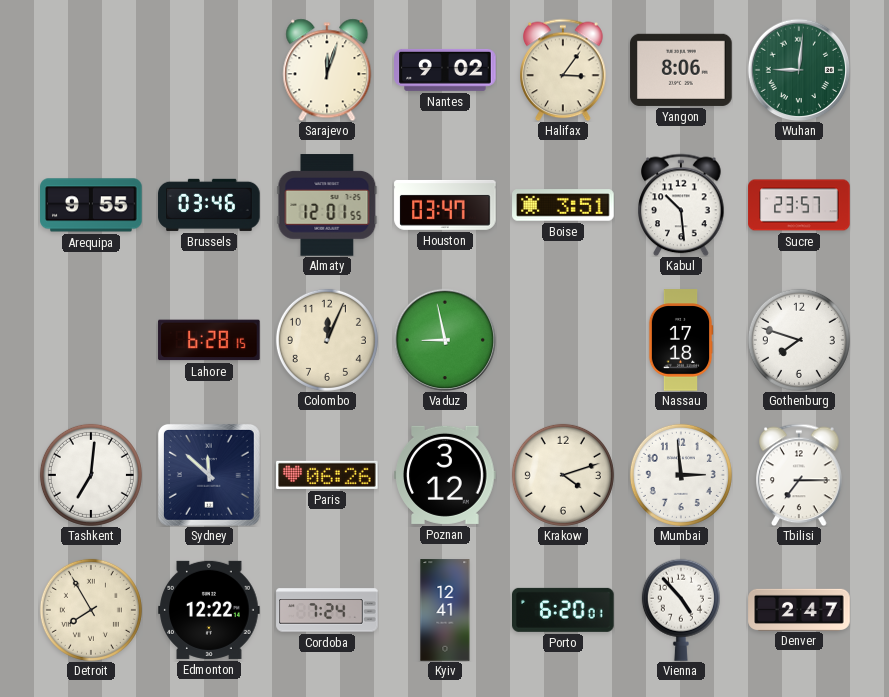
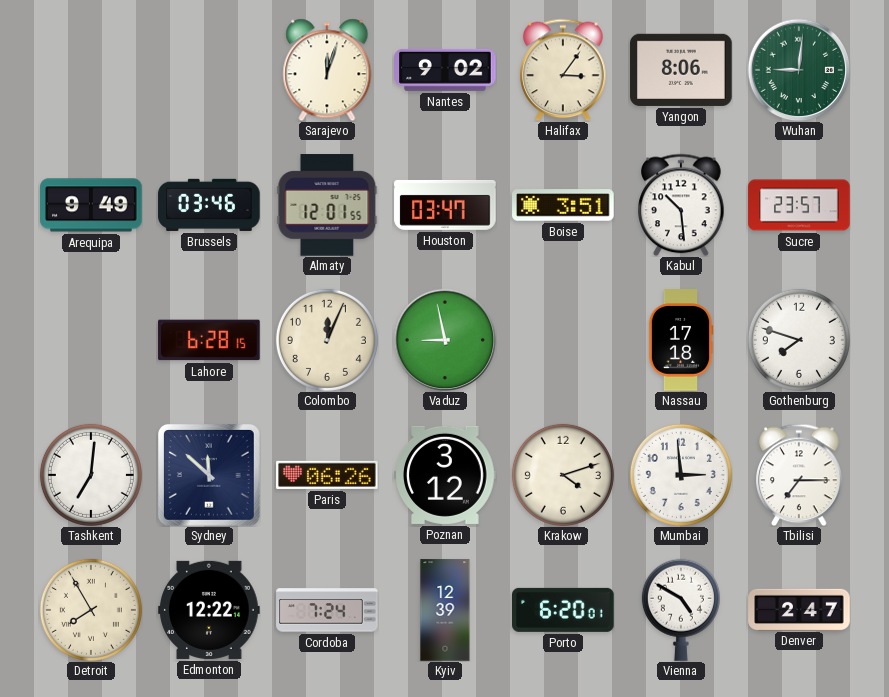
Arequipa: 9:55 -> 9:49 (91, 205)
Kyiv: 12:41 -> 12:39 (445, 610)
Vienna: 4:53 -> 4:50 (681, 610)
